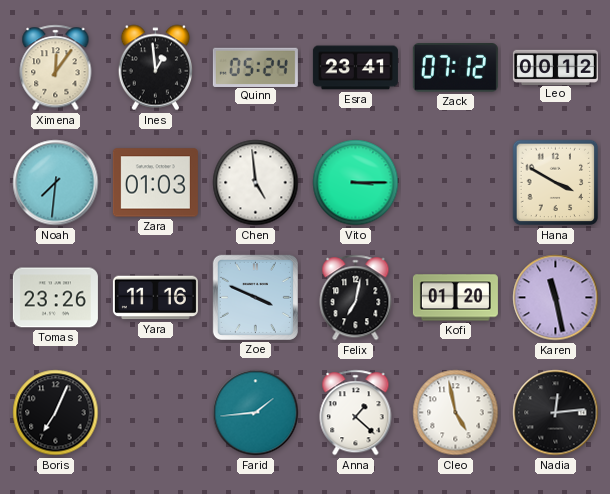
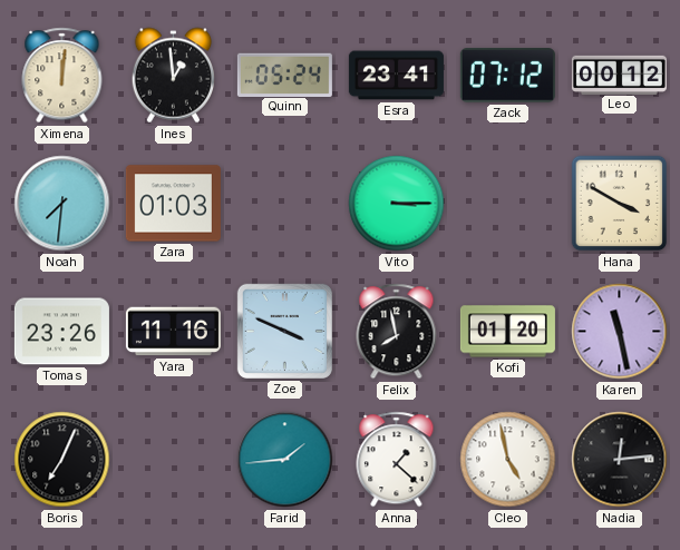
Ximena: 12:06 -> 12:01 (62, 76)
Chen: 4:59 -> none (256, 183)
Felix: 7:02 -> 7:58 (397, 332)
